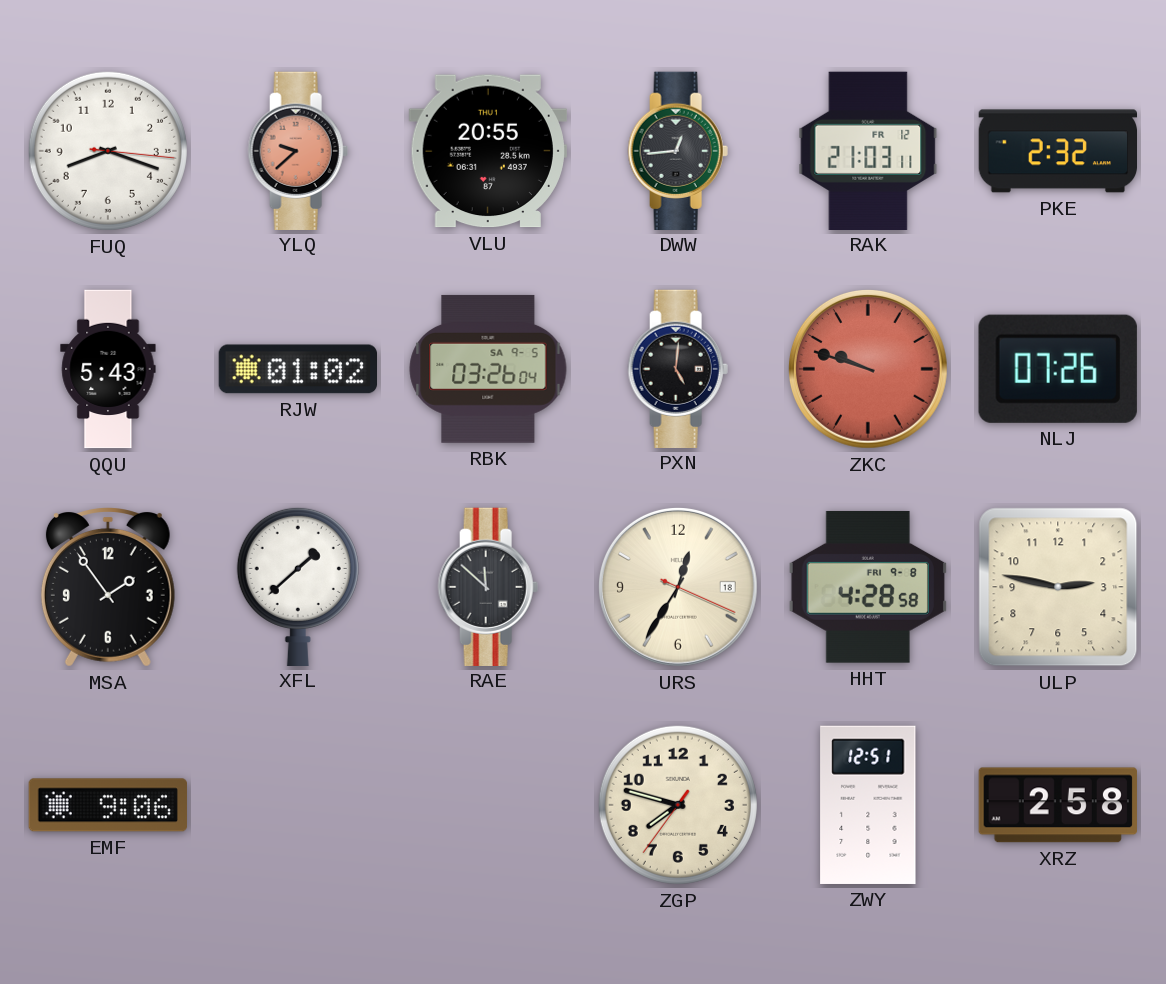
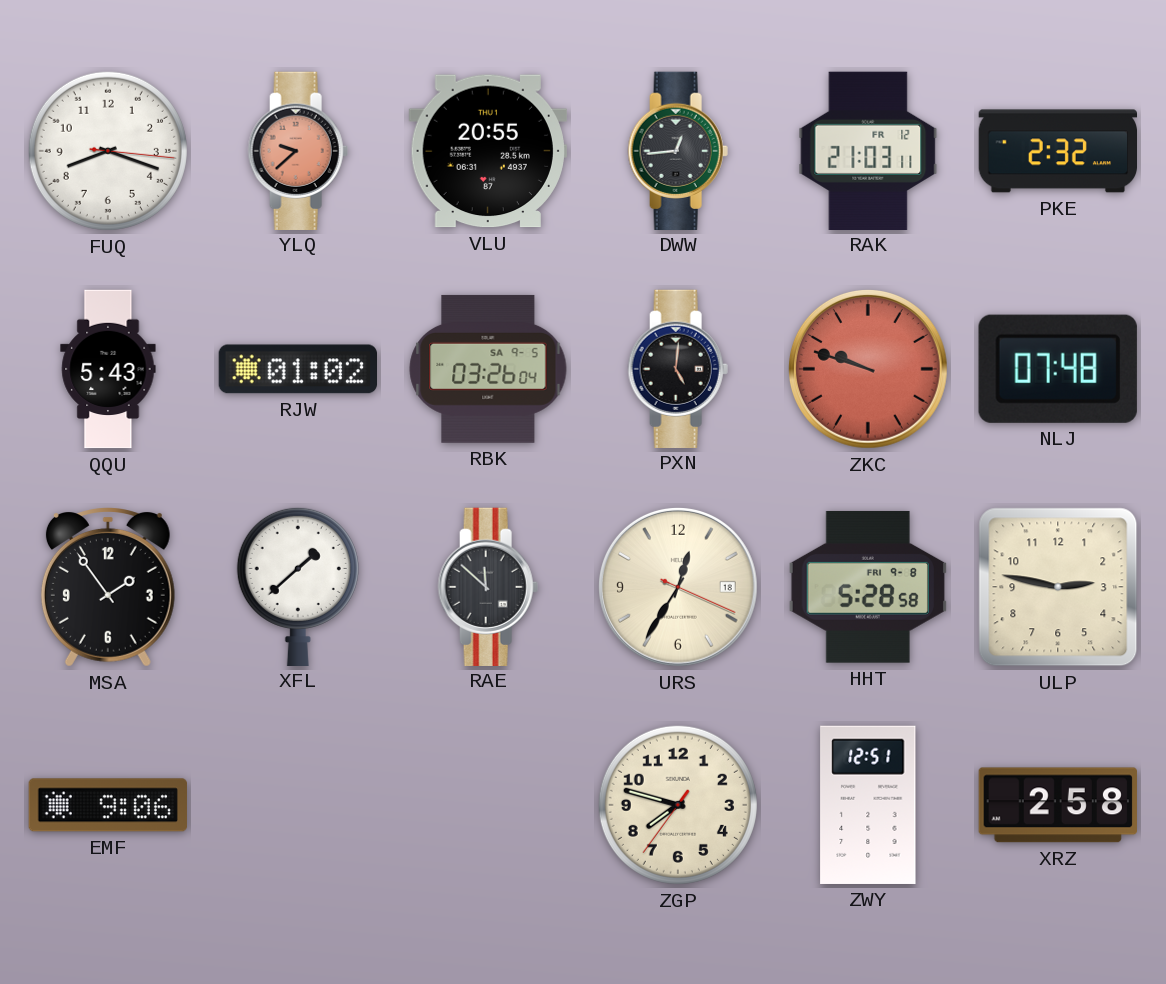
NLJ: 07:26 -> 07:48 (1058, 369)
HHT: 4:28 -> 5:28 (867, 587)
